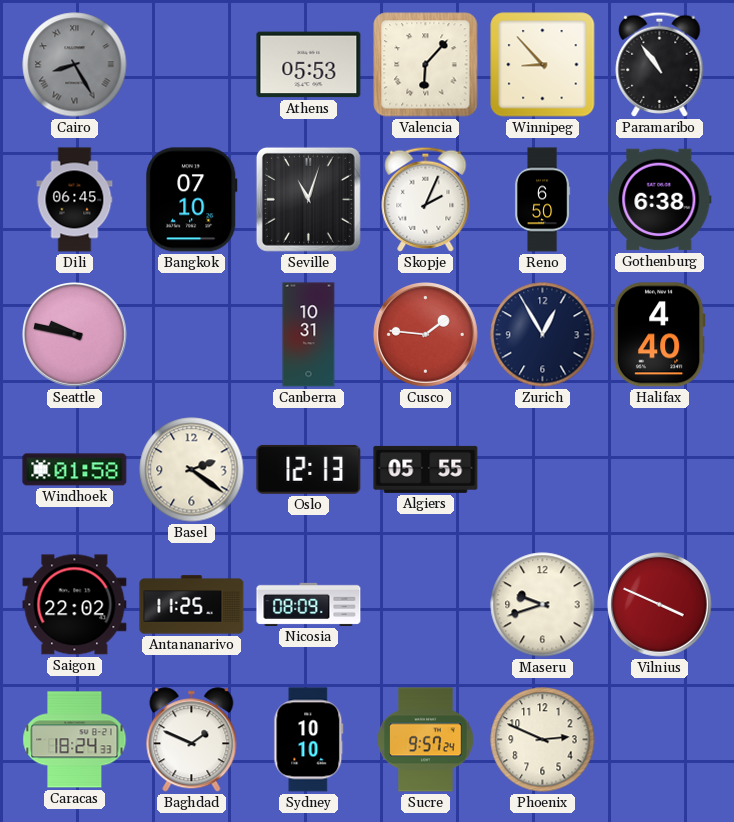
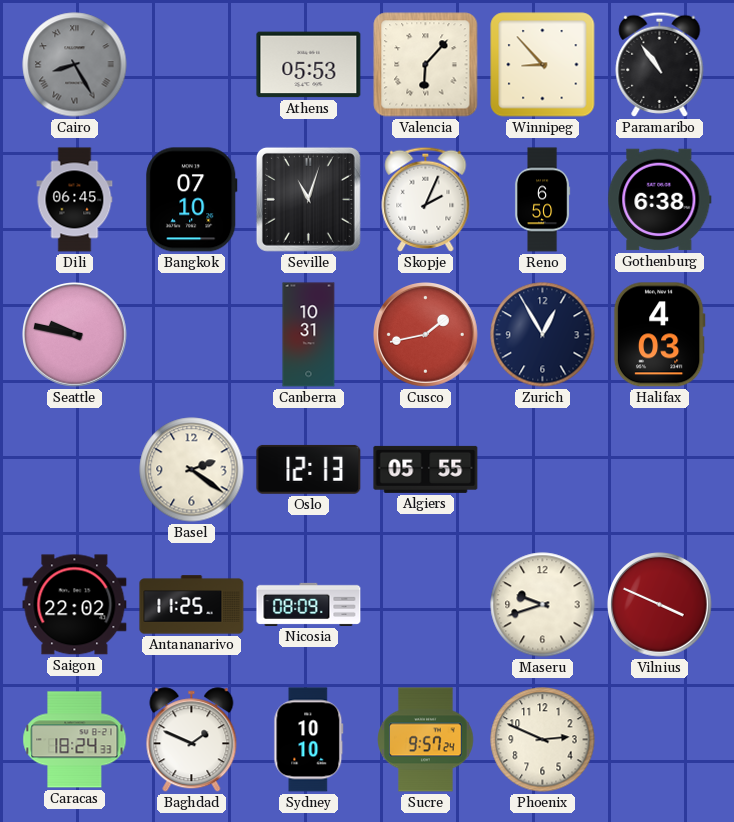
Cusco: 1:46 -> 1:43 (426, 335)
Halifax: 4:40 -> 4:03 (659, 335)
Windhoek: 01:58 -> none (75, 470)
